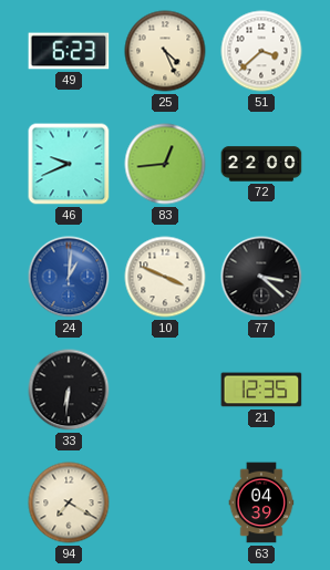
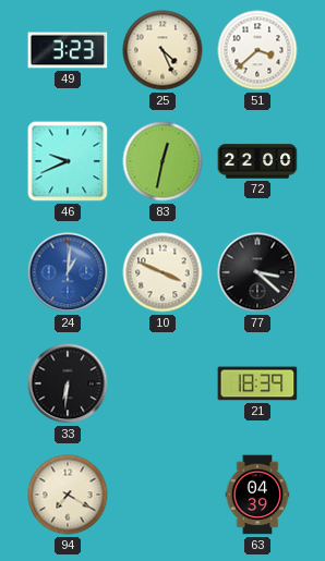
49: 6:23 -> 3:23 (68, 50)
83: 12:44 -> 12:32 (162, 161)
21: 12:35 -> 18:39 (257, 383)
